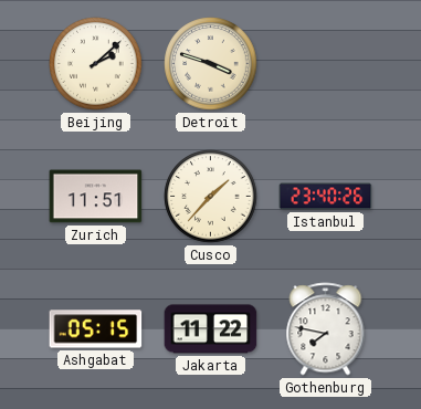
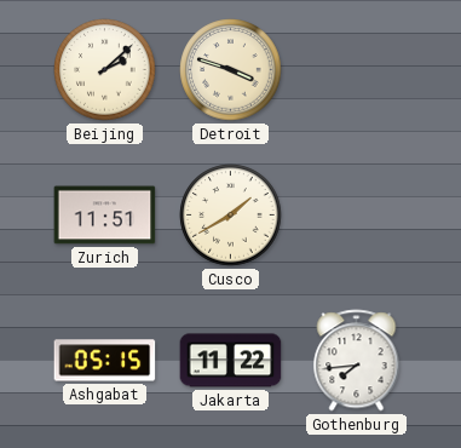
Cusco: 1:37 -> 1:40 (231, 216)
Istanbul: 23:40 -> none (326, 197)
Gothenburg: 7:47 -> 7:44 (357, 361)
